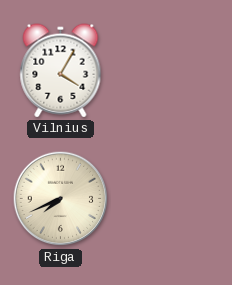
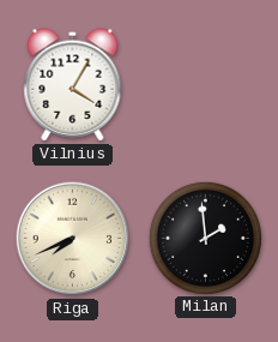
Milan: none -> 1:59 (205, 238)
